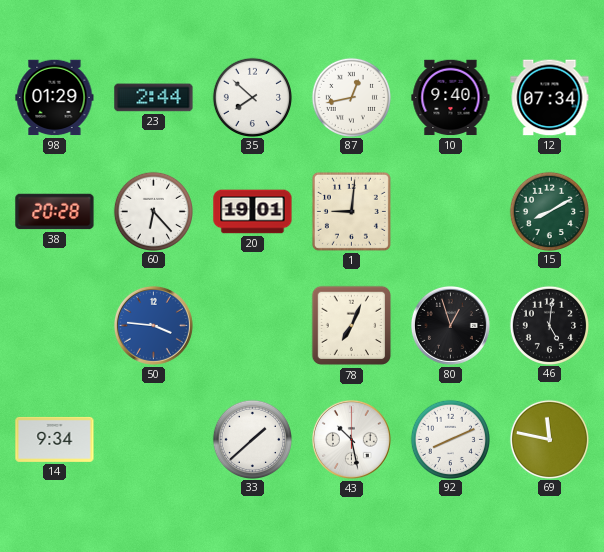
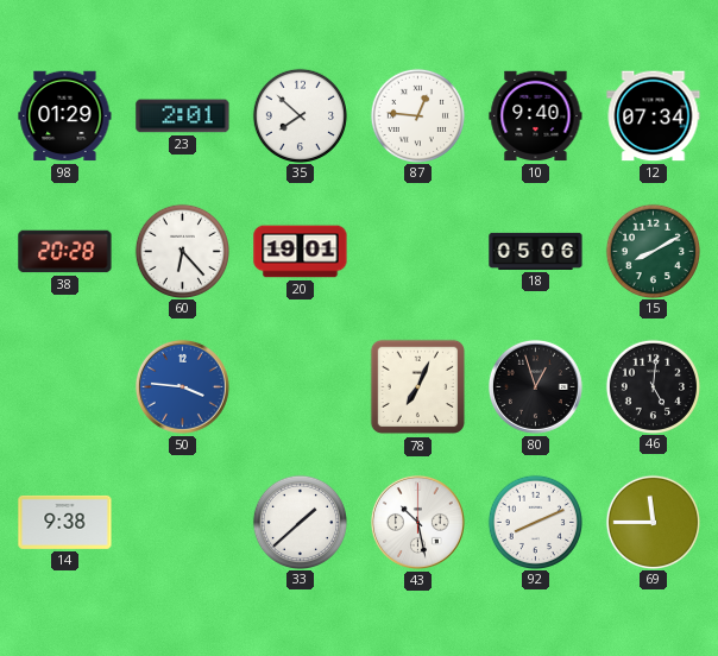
23: 2:44 -> 2:01 (183, 116)
87: 12:43 -> 12:46 (417, 115)
1: 9:01 -> none (351, 211)
18: none -> 05:06 (536, 251)
14: 9:34 -> 9:38 (65, 522)
69: 11:47 -> 11:45 (653, 522)
